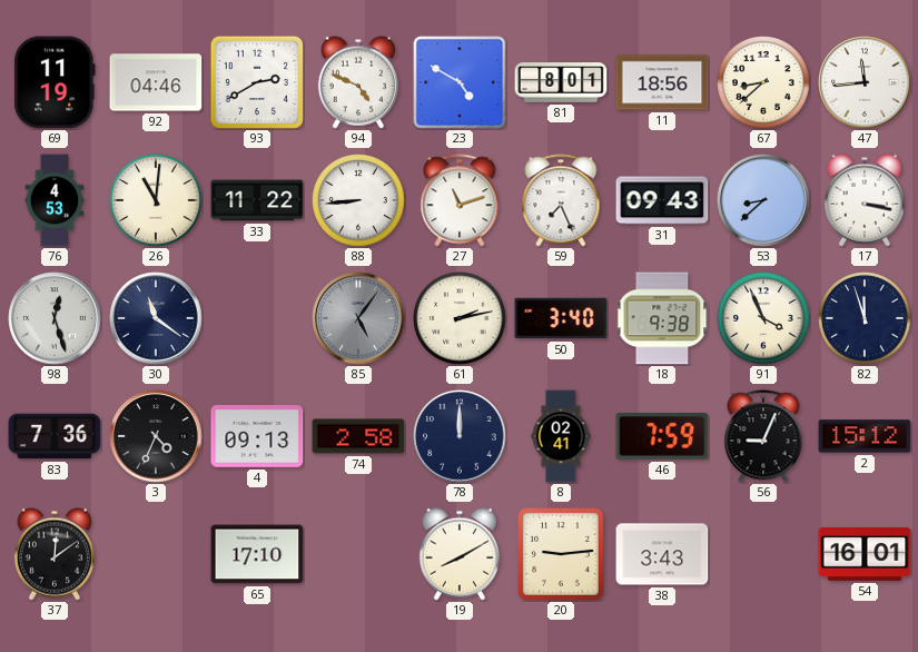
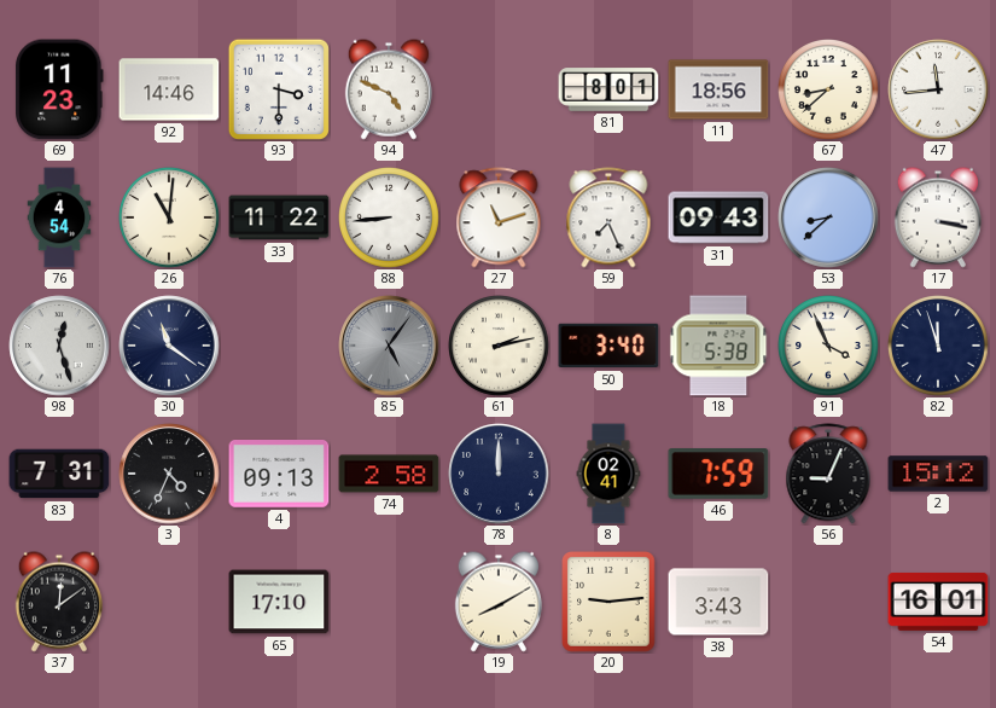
69: 11:19 -> 11:23 (59, 89)
92: 04:46 -> 14:46 (169, 89)
93: 2:40 -> 3:30 (279, 89)
23: 4:50 -> none (460, 82)
76: 4:53 -> 4:54 (59, 217)
18: 9:38 -> 5:38 (718, 346)
83: 7:36 -> 7:31 (59, 474)
